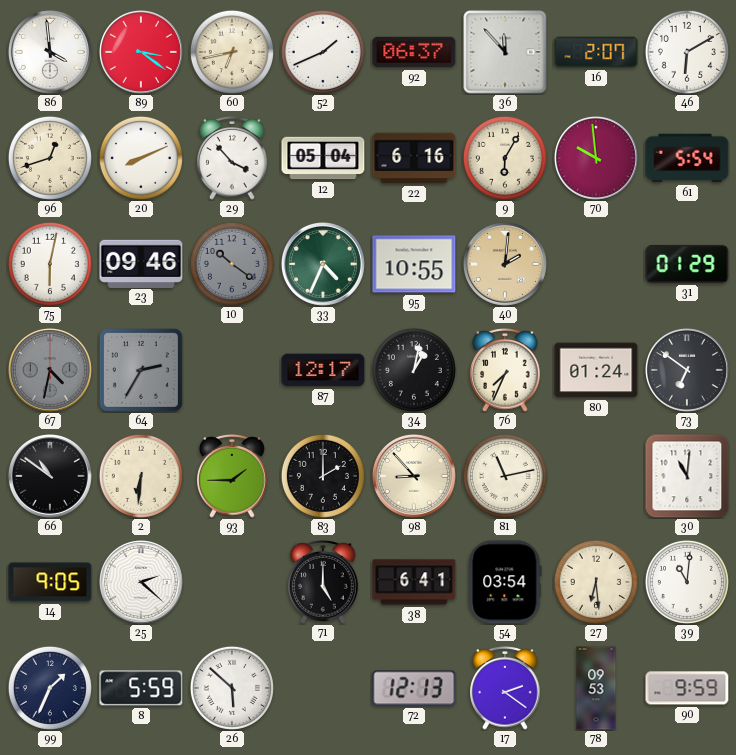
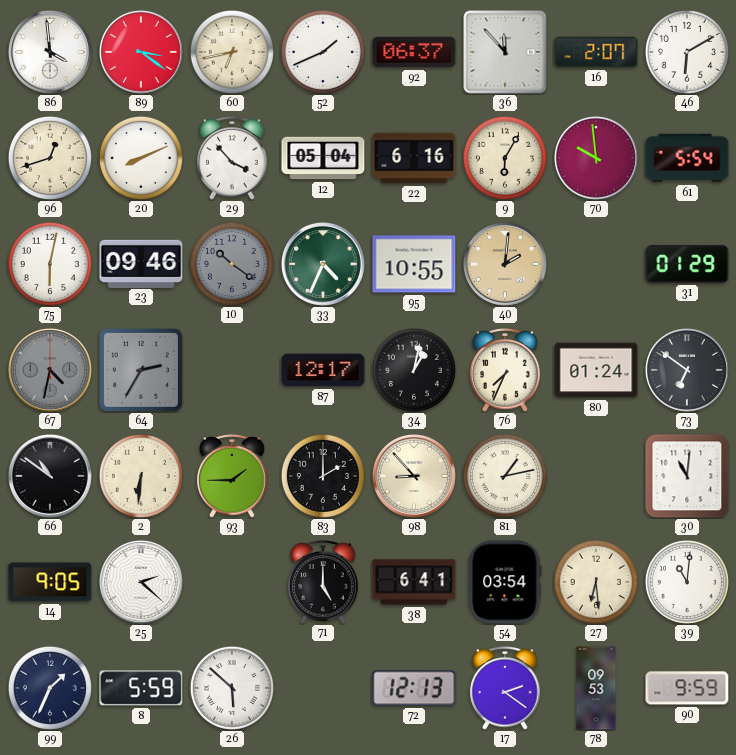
81: 11:13 -> 1:13 (505, 476)
